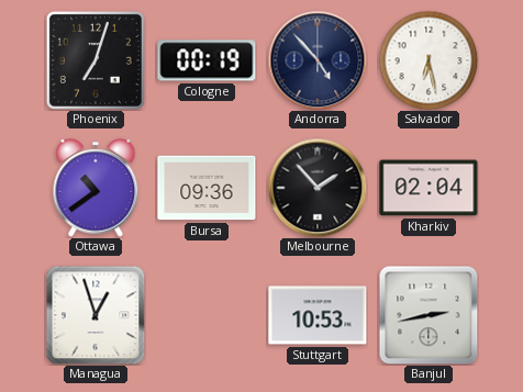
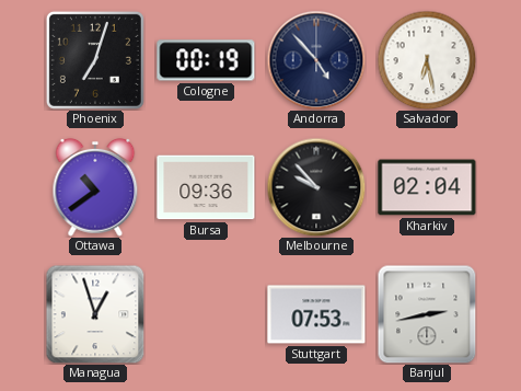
Melbourne: 1:53 -> 9:53 (316, 187)
Stuttgart: 10:53 -> 07:53 (316, 314)
